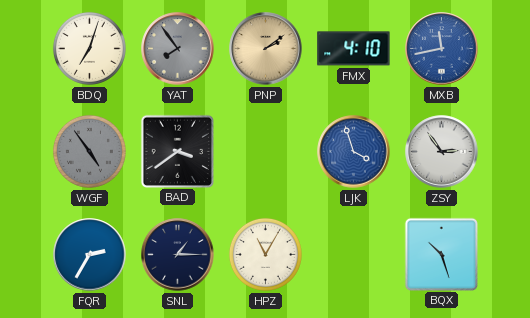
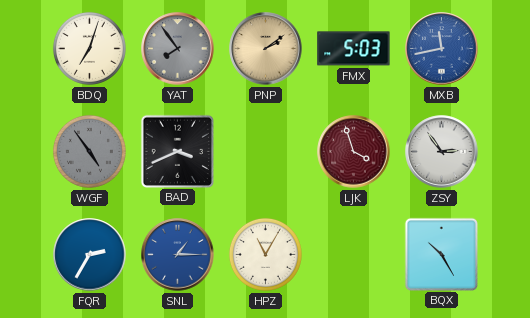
FMX: 4:10 -> 5:03 (354, 49)
BAD: 3:39 -> 3:41 (177, 151)
LJK dial: blue -> burgundy (354, 152)
SNL dial: navy -> blue (178, 255)
BQX: 10:27 -> 10:25 (441, 254)
